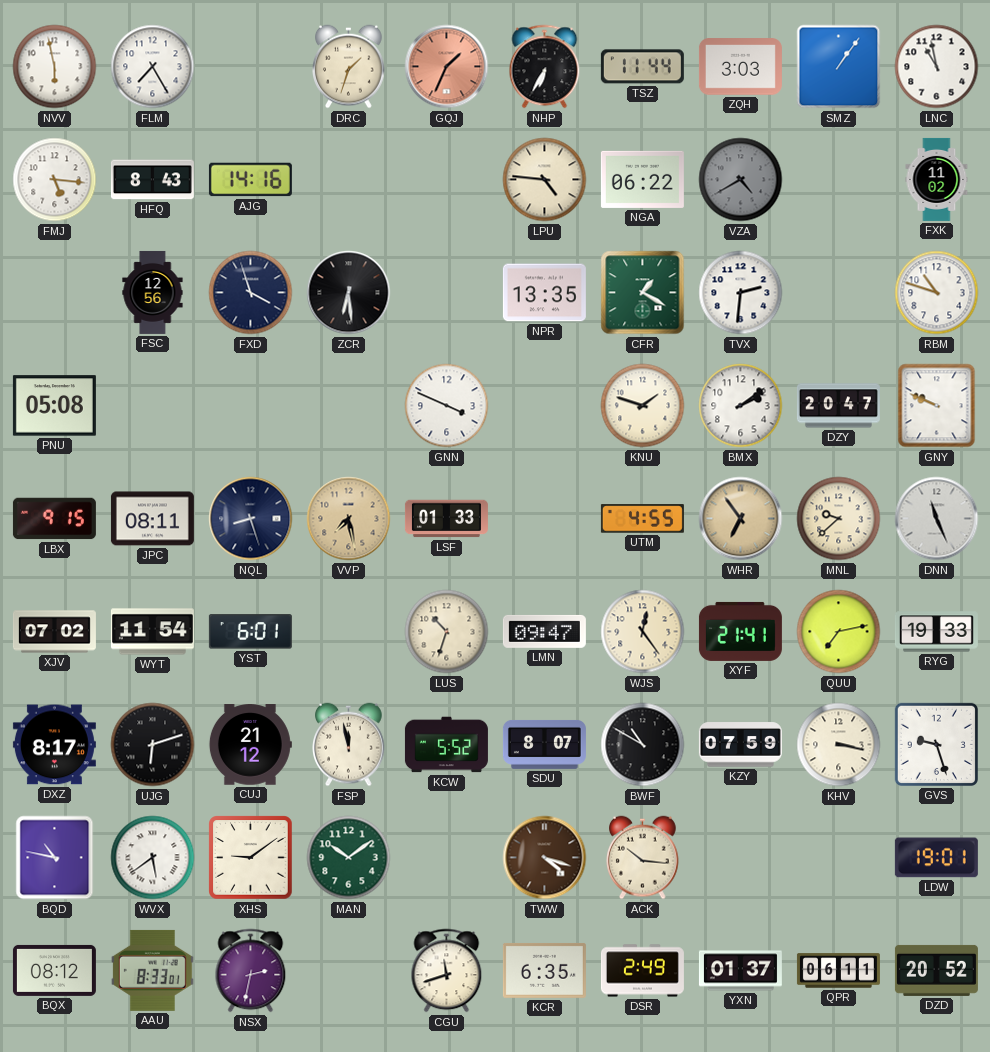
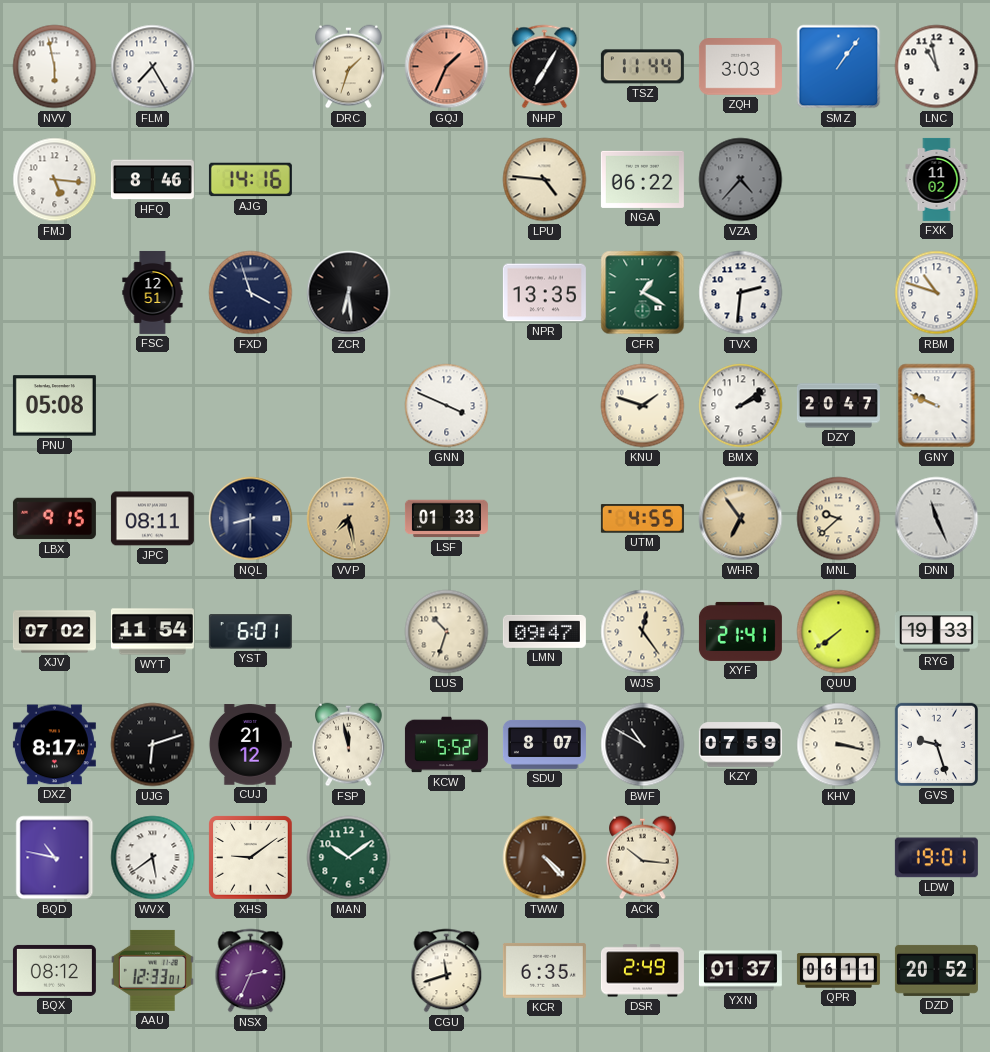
NHP: 6:35 -> 7:05 (545, 67)
HFQ: 8:43 -> 8:46 (152, 180)
VZA: 4:40 -> 4:37 (741, 180)
FSC: 12:56 -> 12:51 (153, 292)
NQL: 8:27 -> 8:30 (251, 519)
QUU: 7:13 -> 7:39 (839, 632)
TWW: 4:18 -> 4:23 (545, 858)
AAU: 8:33 -> 12:33 (152, 970)
NSX: 2:32 -> 2:34 (251, 971)
